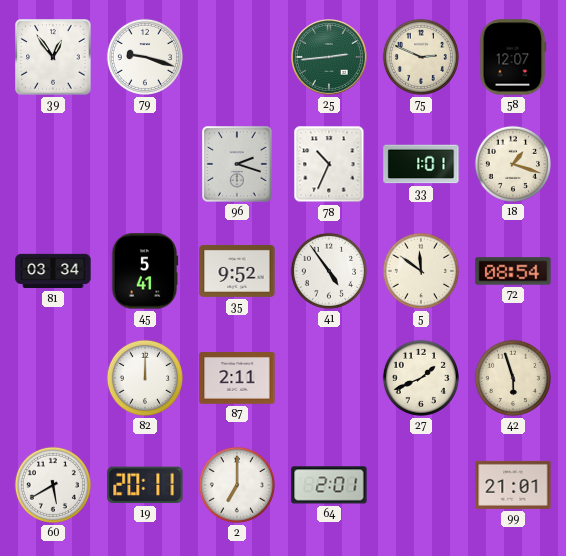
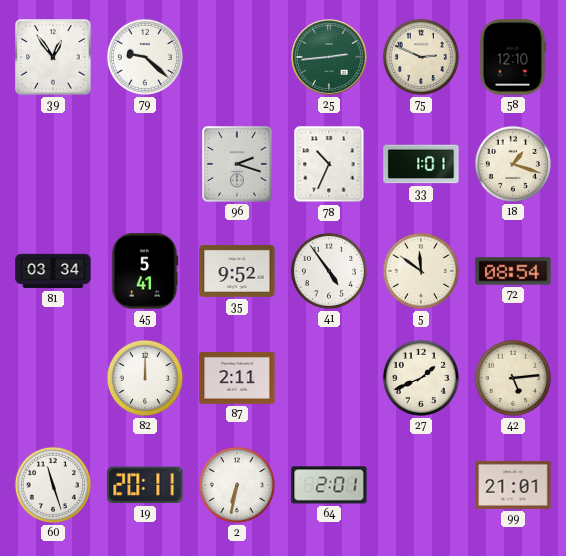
79: 9:18 -> 9:22 (145, 57)
58: 12:07 -> 12:10 (513, 57)
42: 5:57 -> 5:14 (513, 378)
60: 5:40 -> 11:27 (53, 485)
2: 7:00 -> 6:32 (237, 485)
